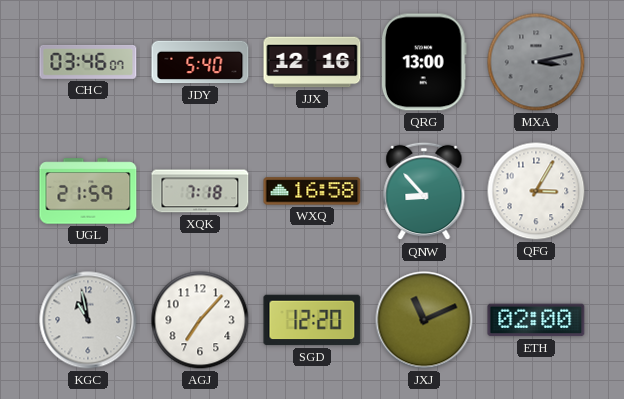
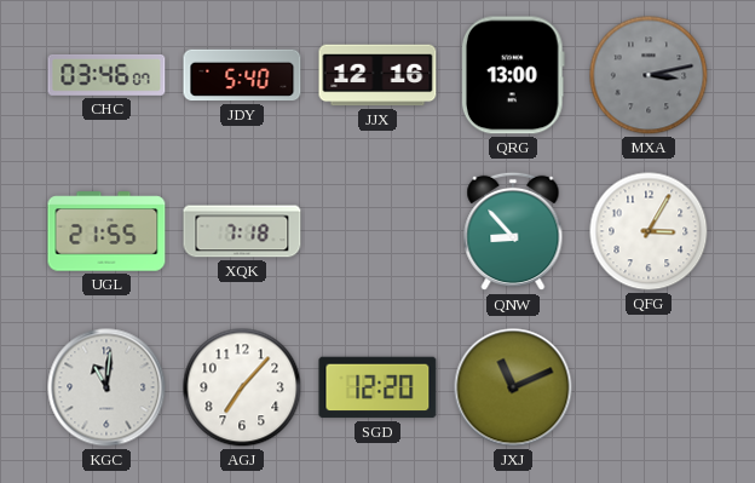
UGL: 21:59 -> 21:55 (106, 231)
WXQ: 16:58 -> none (312, 191)
KGC: 10:58 -> 11:01 (106, 387)
ETH: 02:00 -> none (536, 320)
